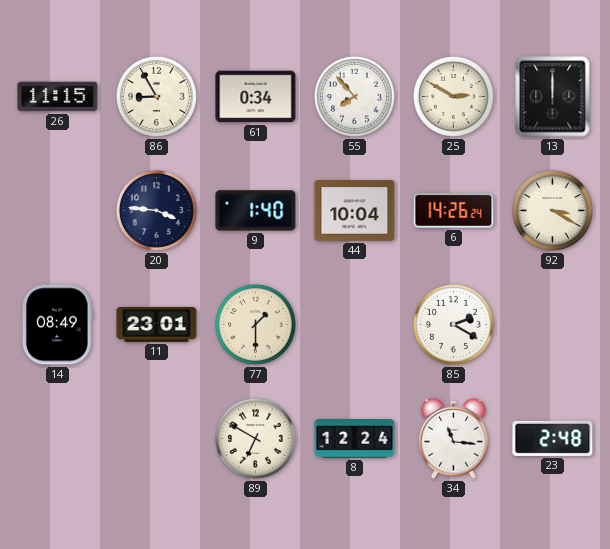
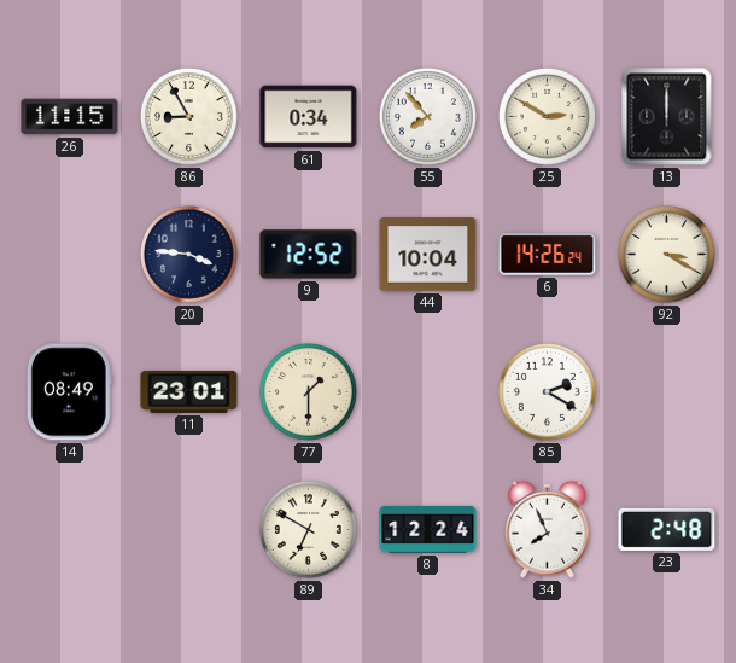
9: 1:40 -> 12:52 (309, 255)
34: 11:16 -> 7:56 (548, 529)
